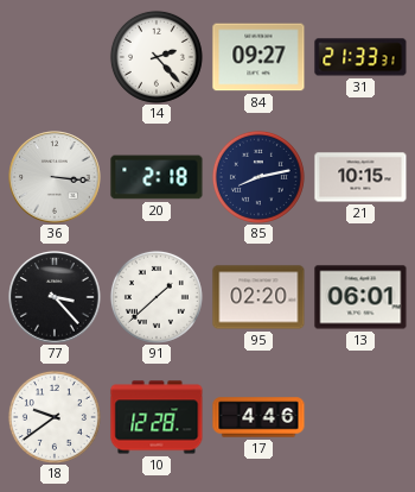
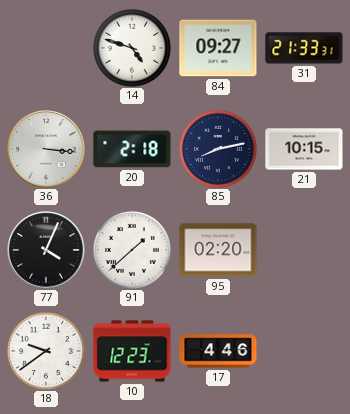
14: 2:23 -> 4:48 (132, 48)
77: 3:23 -> 4:04 (46, 250)
13: 06:01 -> none (360, 297)
10: 12:28 -> 12:23 (132, 351)
